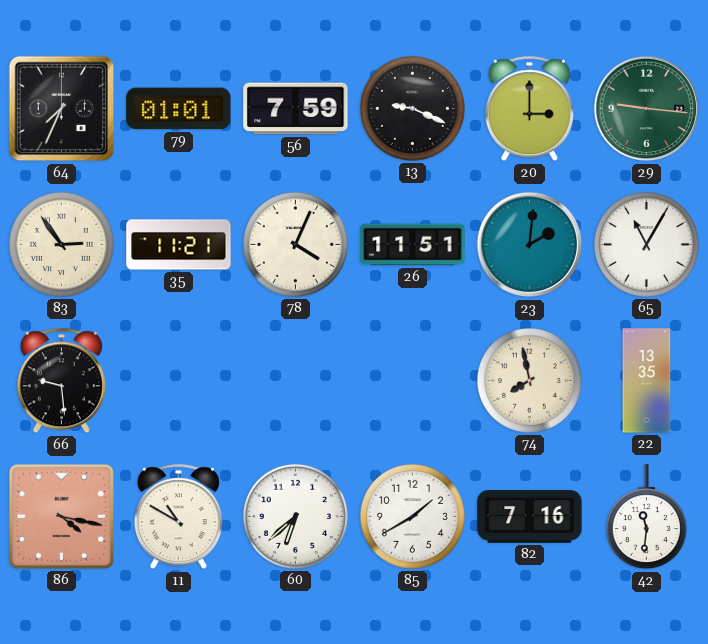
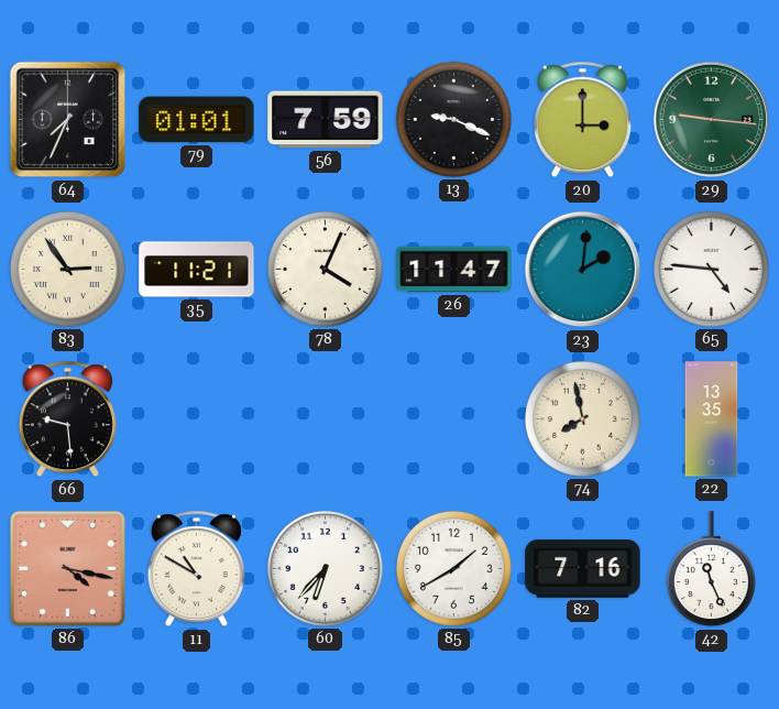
26: 11:51 -> 11:47 (454, 270)
65: 11:05 -> 4:46 (711, 269)
60: 6:38 -> 6:37 (325, 568)
42: 11:31 -> 11:26 (711, 569)
